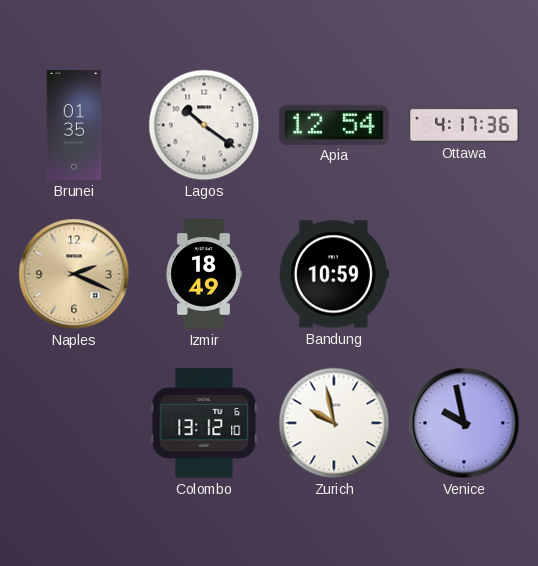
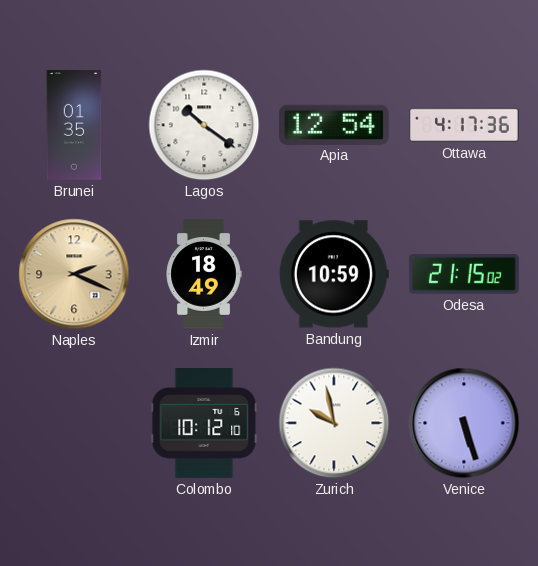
Odesa: none -> 21:15 (464, 274)
Colombo: 13:12 -> 10:12 (204, 424)
Venice: 9:58 -> 5:27 (464, 423)
